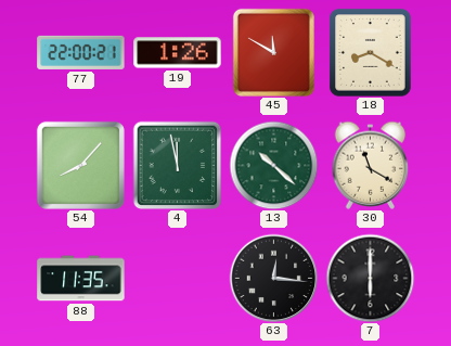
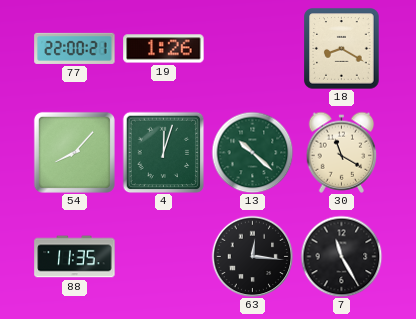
45: 11:50 -> none (273, 52)
4: 11:58 -> 12:03 (163, 152)
7: 6:00 -> 11:25 (341, 256)
